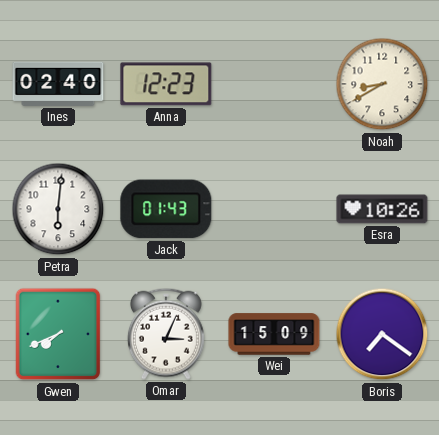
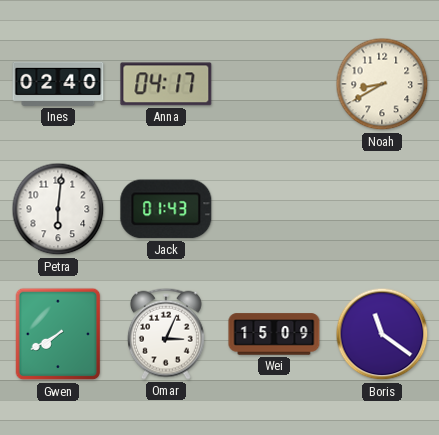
Anna: 12:23 -> 04:17 (166, 84)
Esra: 10:26 -> none (382, 209)
Gwen: 7:41 -> 7:40 (58, 334)
Boris: 7:21 -> 11:21 (382, 334)
